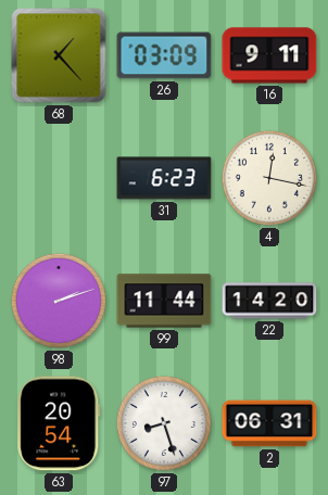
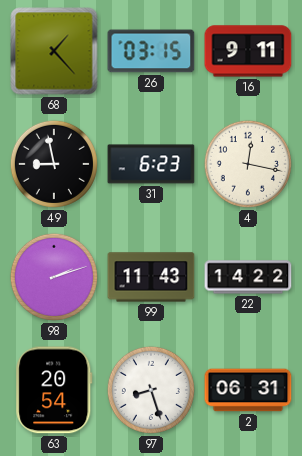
26: 03:09 -> 03:15 (151, 51)
49: none -> 8:58 (54, 164)
99: 11:44 -> 11:43 (151, 277)
22: 14:20 -> 14:22 (248, 277)
